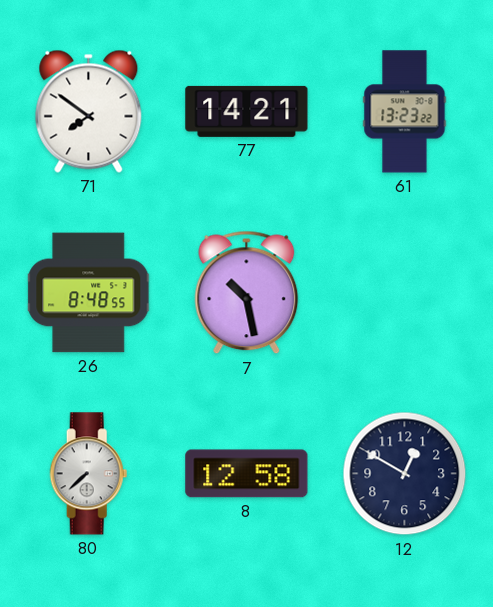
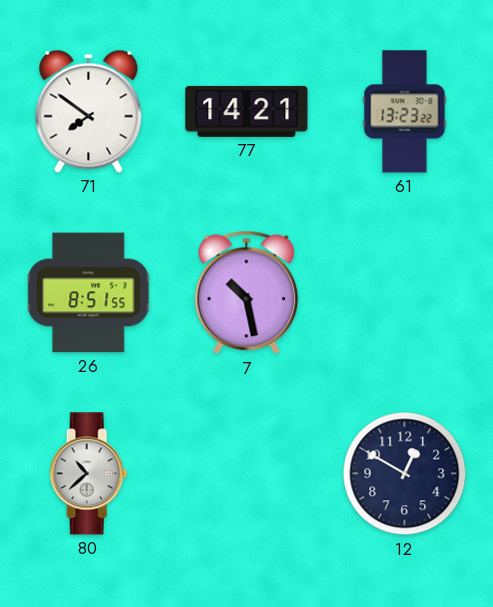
26: 8:48 -> 8:51 (89, 293)
80: 7:38 -> 10:38 (89, 474)
8: 12:58 -> none (247, 474)
